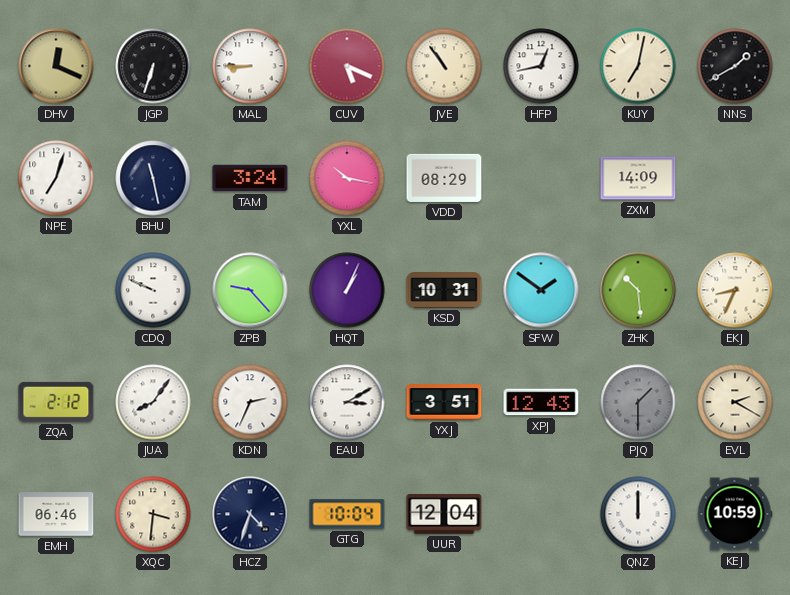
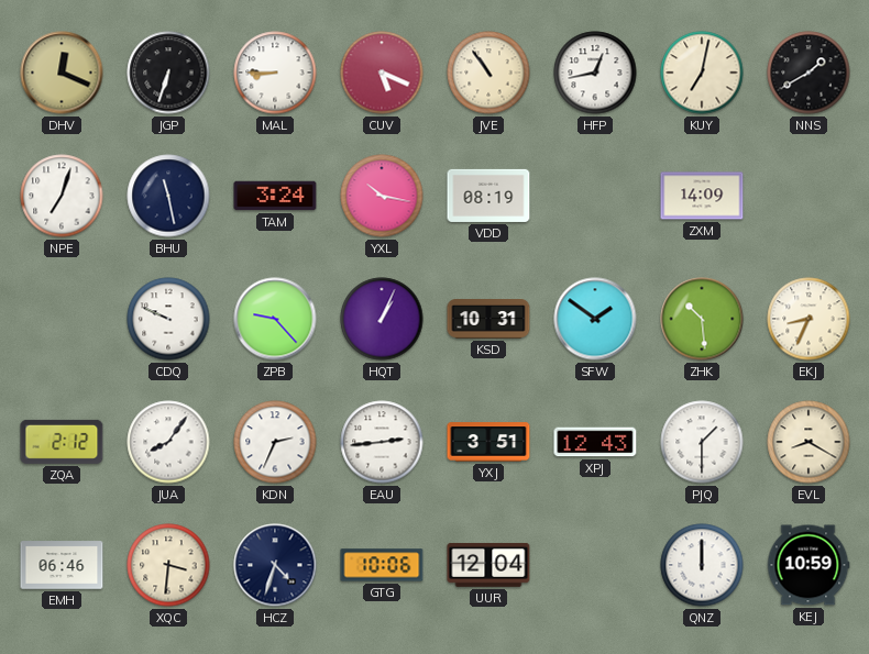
VDD: 08:29 -> 08:19 (488, 196)
EAU: 3:10 -> 2:44 (382, 442)
PJQ dial: grey -> white (702, 442)
EVL: 2:20 -> 8:20 (809, 442)
GTG: 10:04 -> 10:06 (382, 565)
